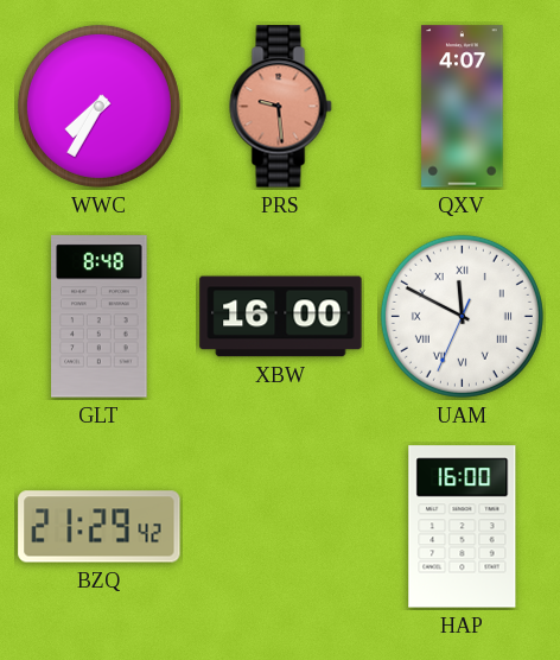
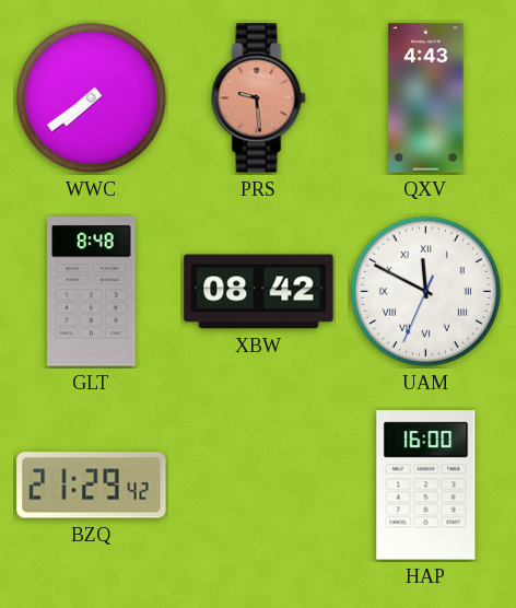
WWC: 7:35 -> 7:39 (91, 97)
QXV: 4:07 -> 4:43 (426, 98)
XBW: 16:00 -> 08:42 (259, 292)
